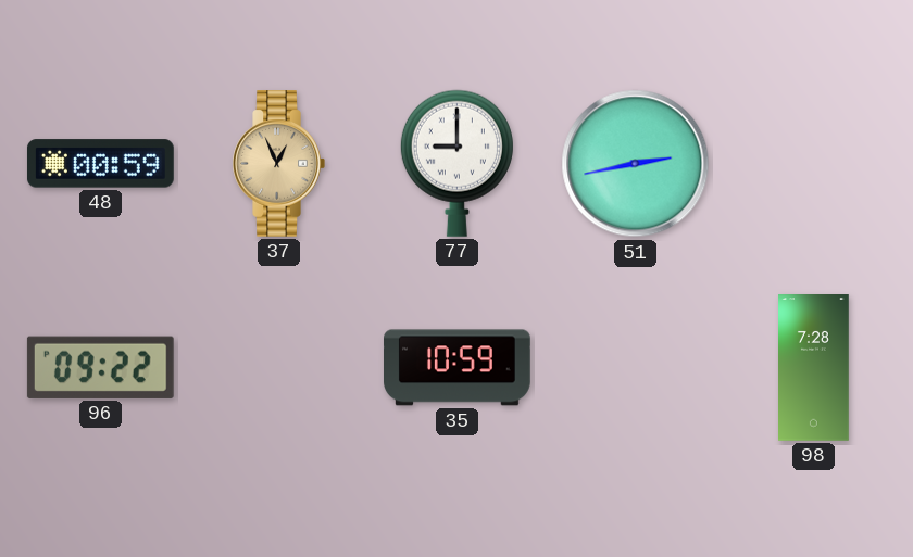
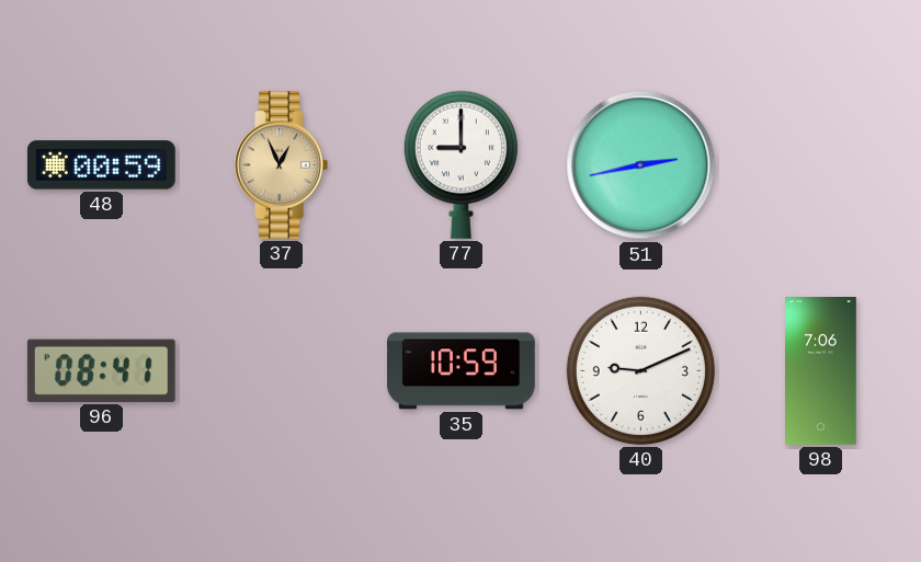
96: 09:22 -> 08:41 (101, 370)
40: none -> 9:11 (640, 370)
98: 7:28 -> 7:06 (821, 371)
